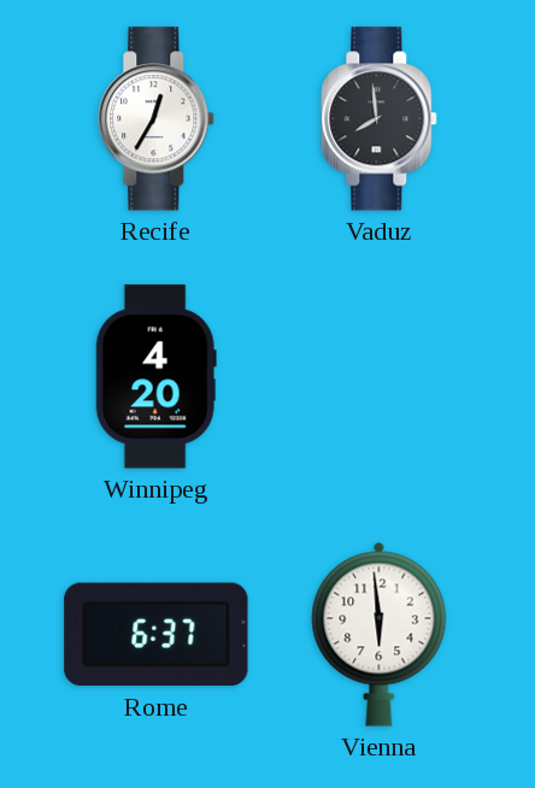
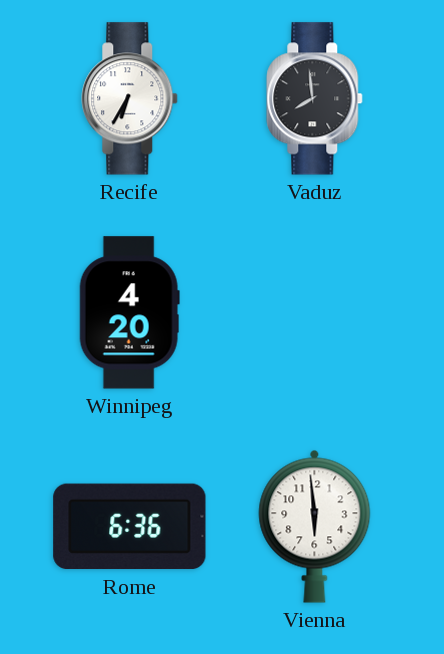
Recife: 12:35 -> 6:35 (130, 99)
Rome: 6:37 -> 6:36 (130, 527)
